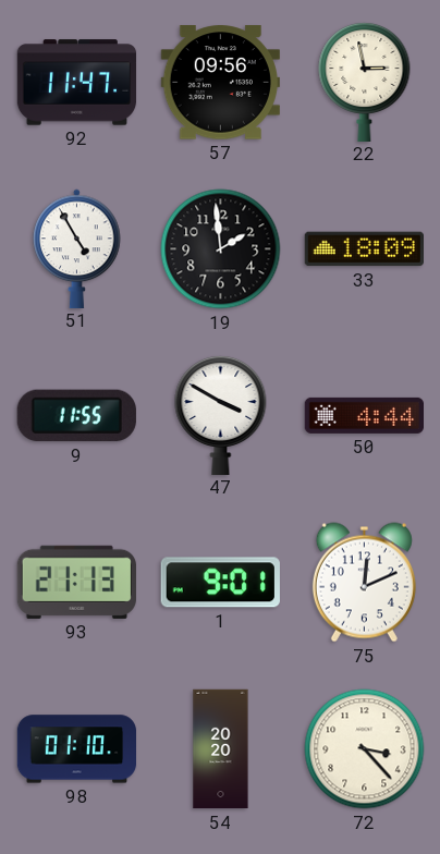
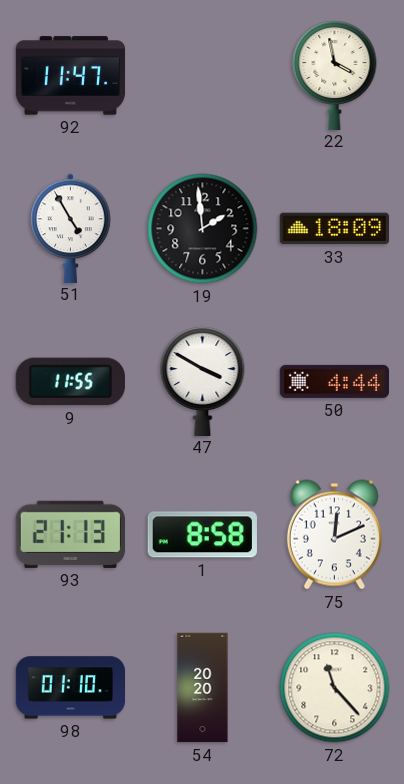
57: 09:56 -> none (220, 83)
22: 2:58 -> 3:58 (335, 74)
1: 9:01 -> 8:58 (202, 535)
72: 3:23 -> 11:23 (335, 688)
